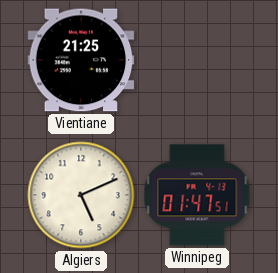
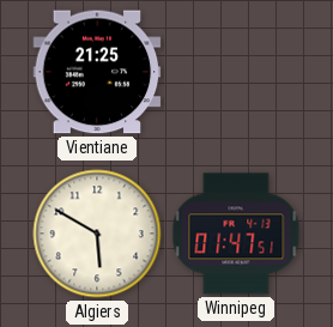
Algiers: 5:11 -> 5:50 (97, 234)
